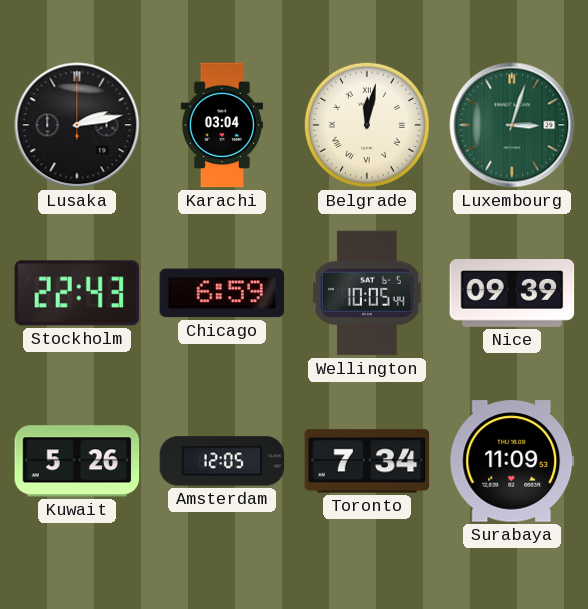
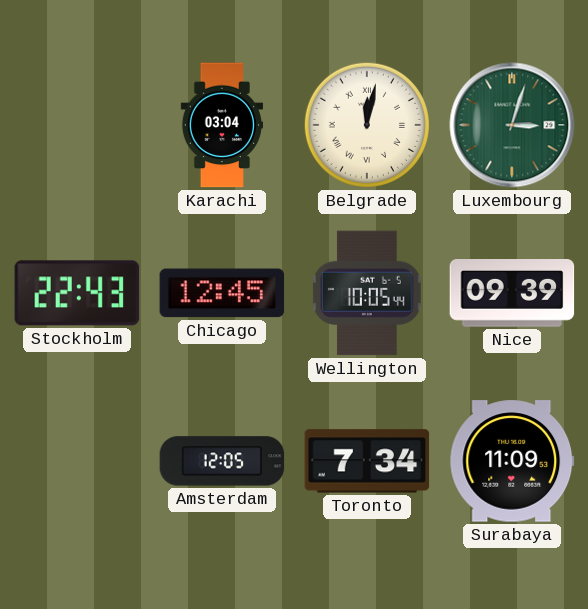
Lusaka: 2:13 -> none (77, 125)
Chicago: 6:59 -> 12:45 (222, 293)
Kuwait: 5:26 -> none (77, 461)
